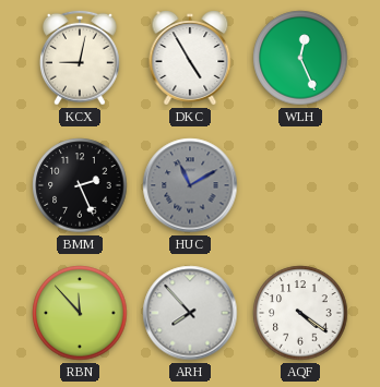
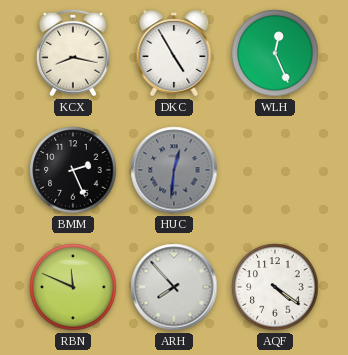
KCX: 9:02 -> 8:17 (73, 53)
HUC: 11:10 -> 12:31 (174, 170)
RBN: 11:53 -> 11:49 (73, 287)
